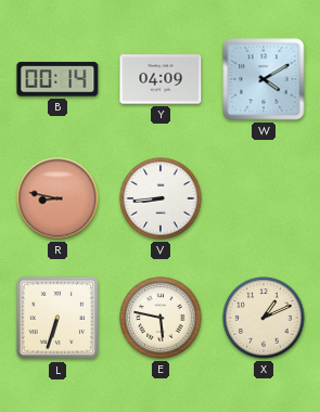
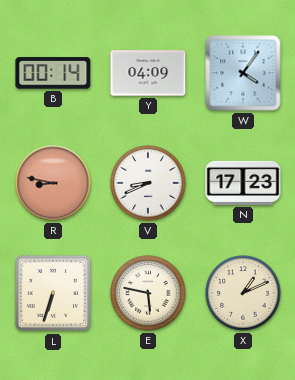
W: 4:10 -> 4:06 (243, 73)
V: 8:44 -> 8:41 (148, 183)
N: none -> 17:23 (243, 183)
